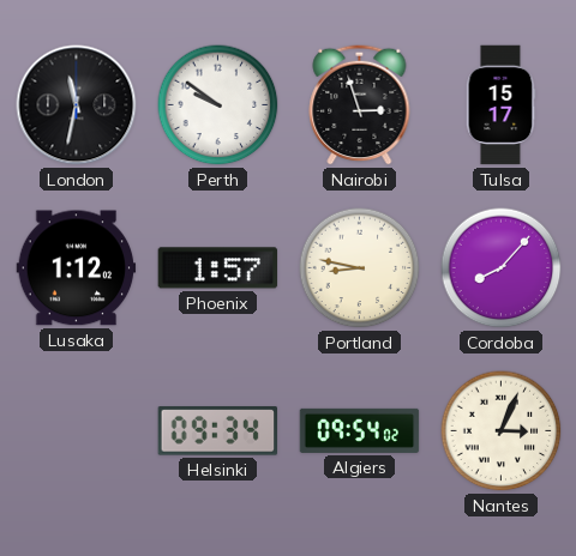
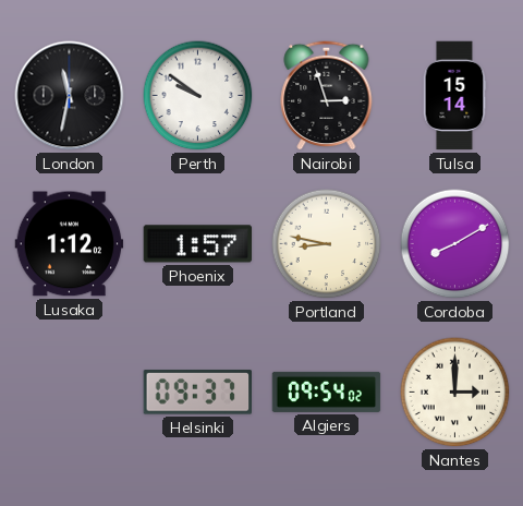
Tulsa: 15:17 -> 15:14 (454, 96)
Cordoba: 8:07 -> 8:10 (455, 244)
Helsinki: 09:34 -> 09:37 (197, 393)
Nantes: 3:04 -> 3:00 (455, 393)
